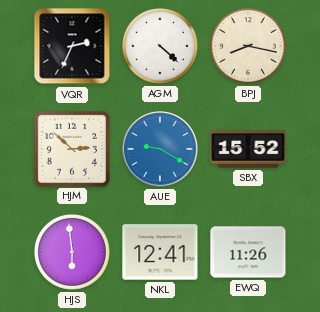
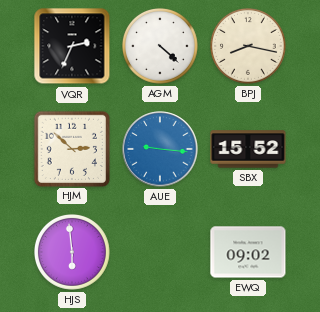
AUE: 9:20 -> 9:16 (160, 149)
NKL: 12:41 -> none (160, 252)
EWQ: 11:26 -> 09:02 (248, 252)
